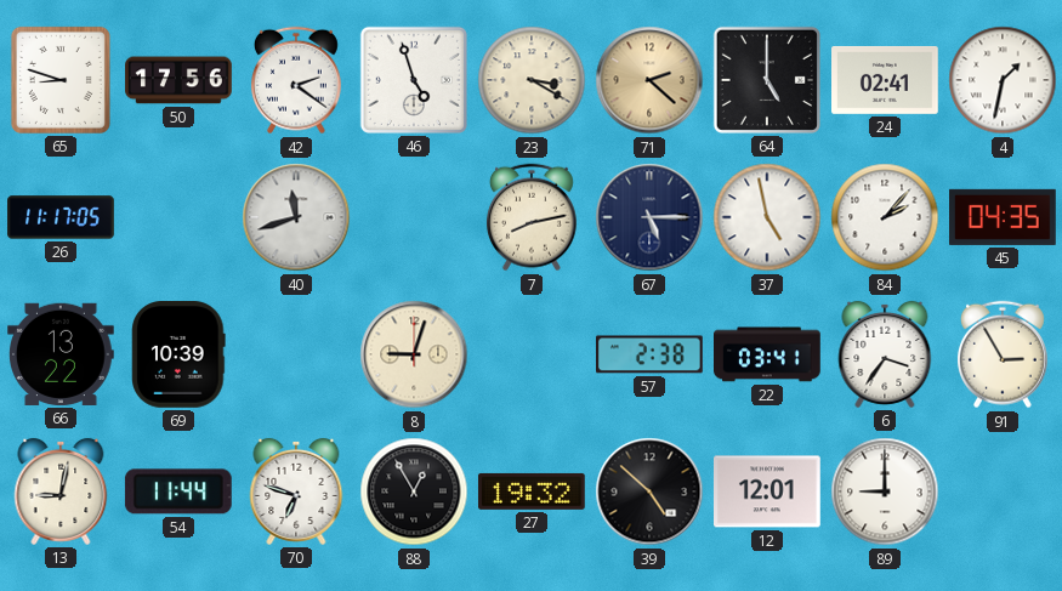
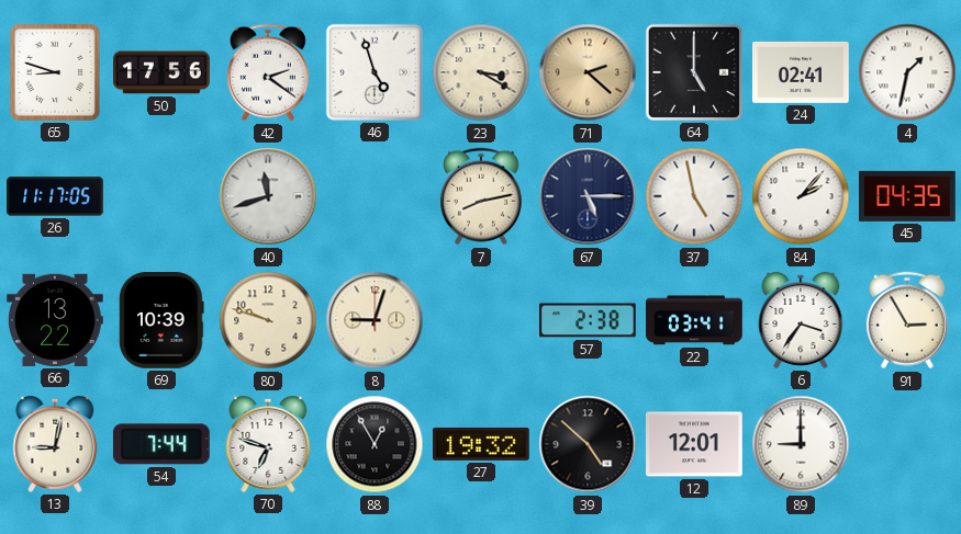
80: none -> 9:48 (268, 320)
54: 11:44 -> 7:44 (161, 444)
